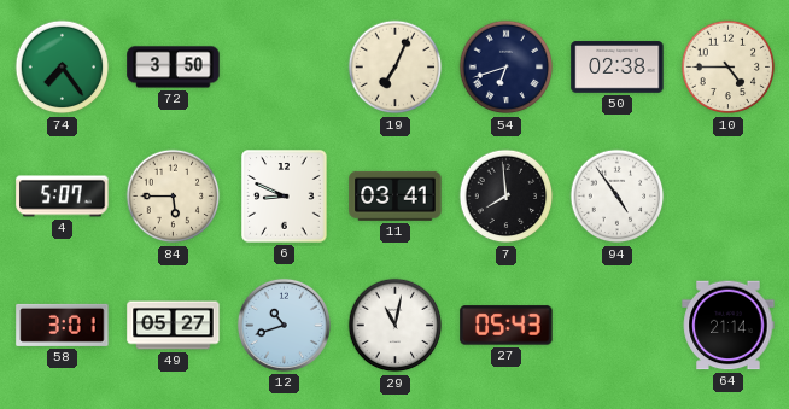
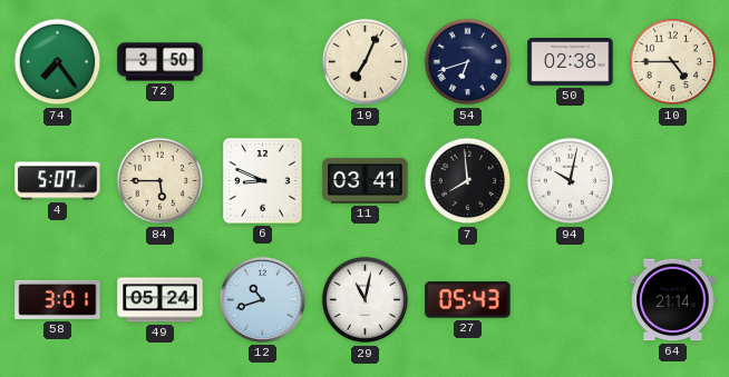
94: 4:54 -> 10:02 (571, 181)
49: 05:27 -> 05:24 (161, 300)
